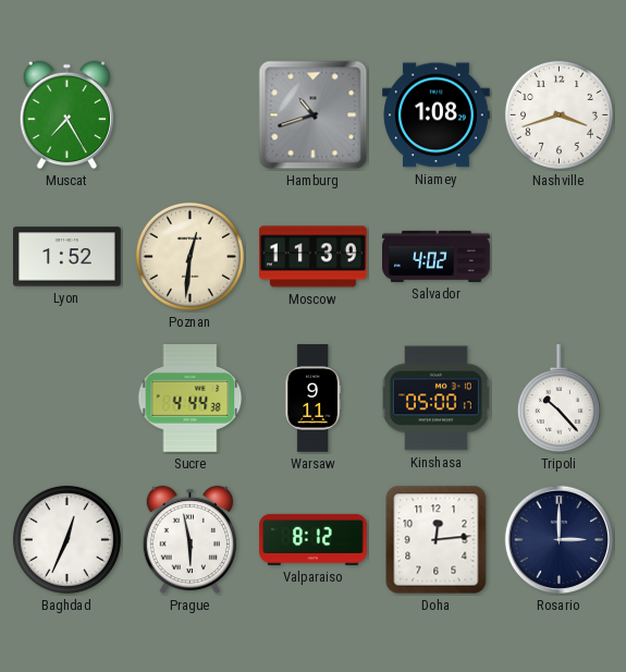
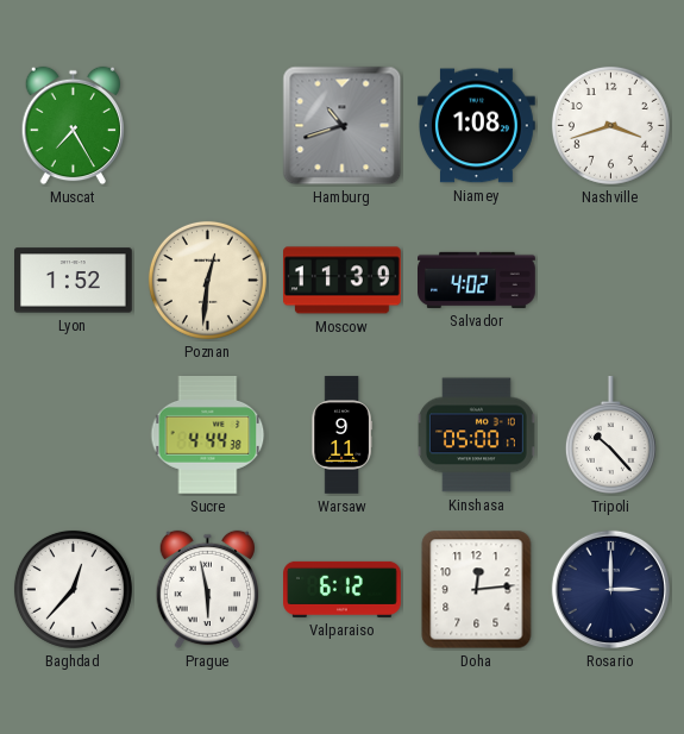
Baghdad: 12:34 -> 12:37 (73, 589)
Valparaiso: 8:12 -> 6:12 (343, 589)
